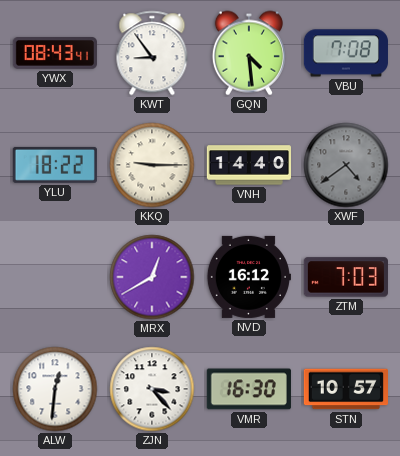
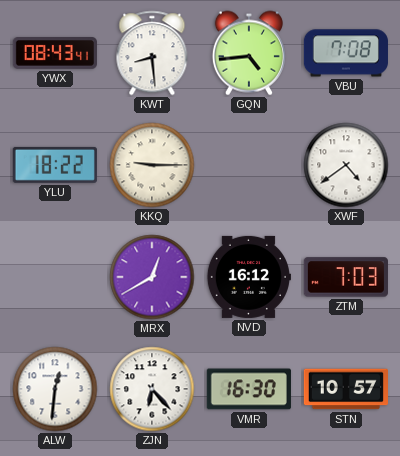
KWT: 8:54 -> 8:29 (152, 53)
GQN: 4:29 -> 4:44 (249, 53)
VNH: 14:40 -> none (248, 165)
XWF dial: grey -> white (346, 165)
ZJN: 3:23 -> 6:23 (152, 389)
